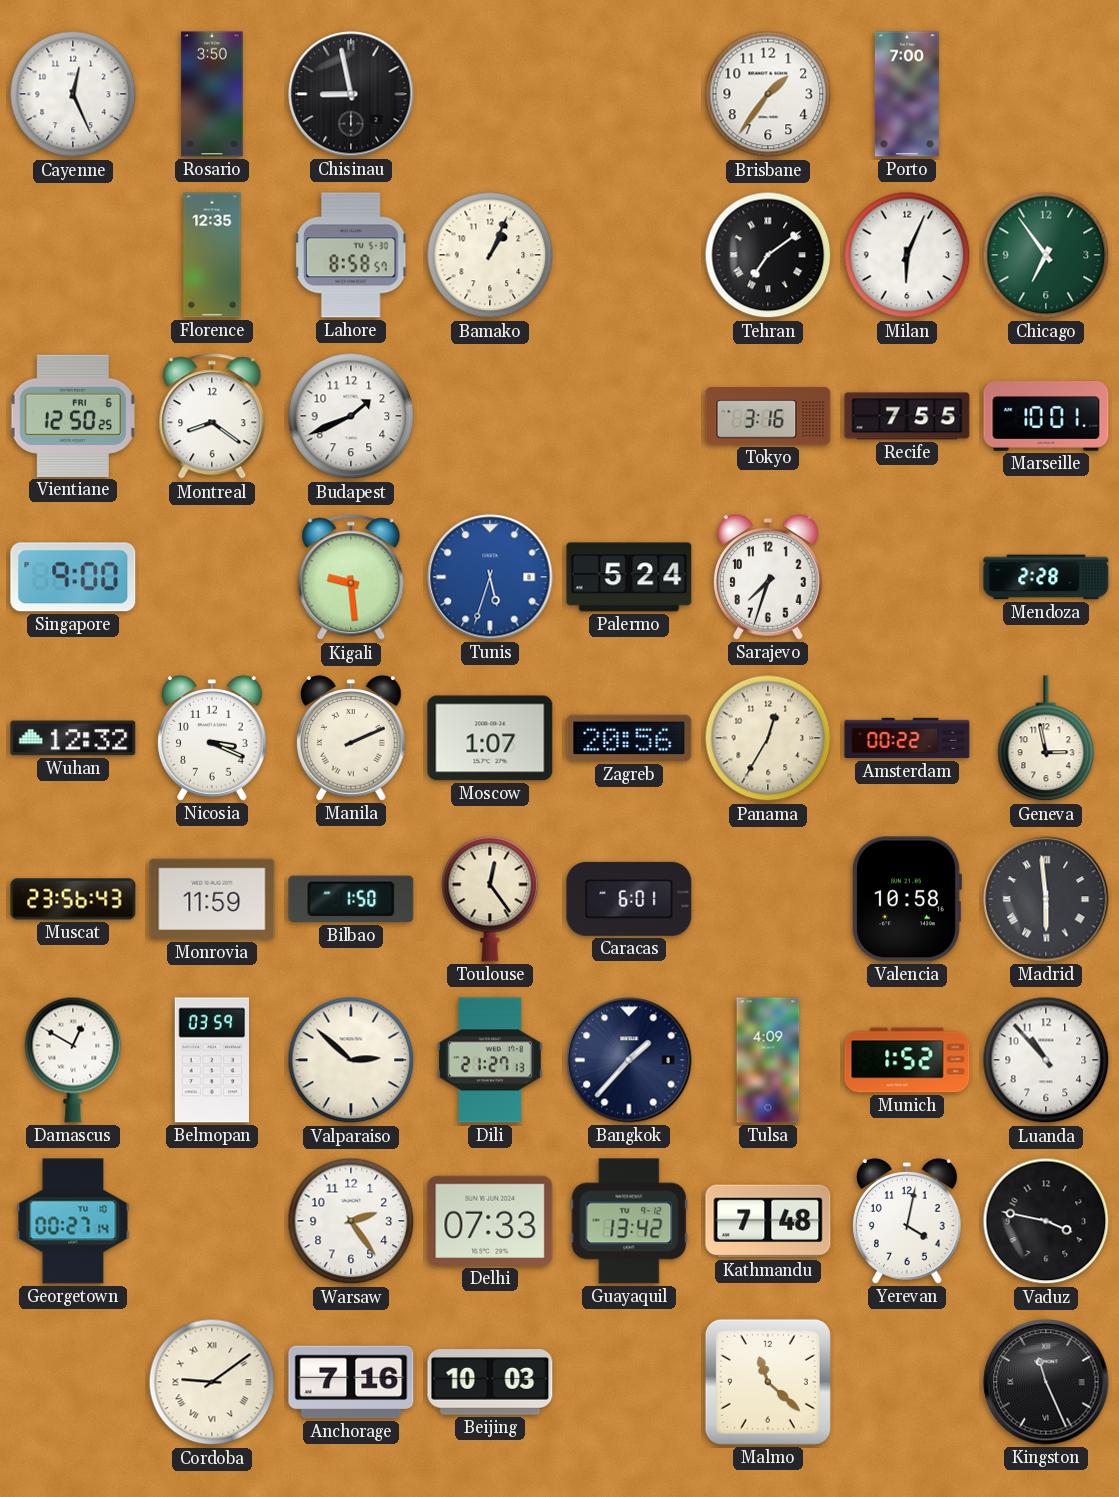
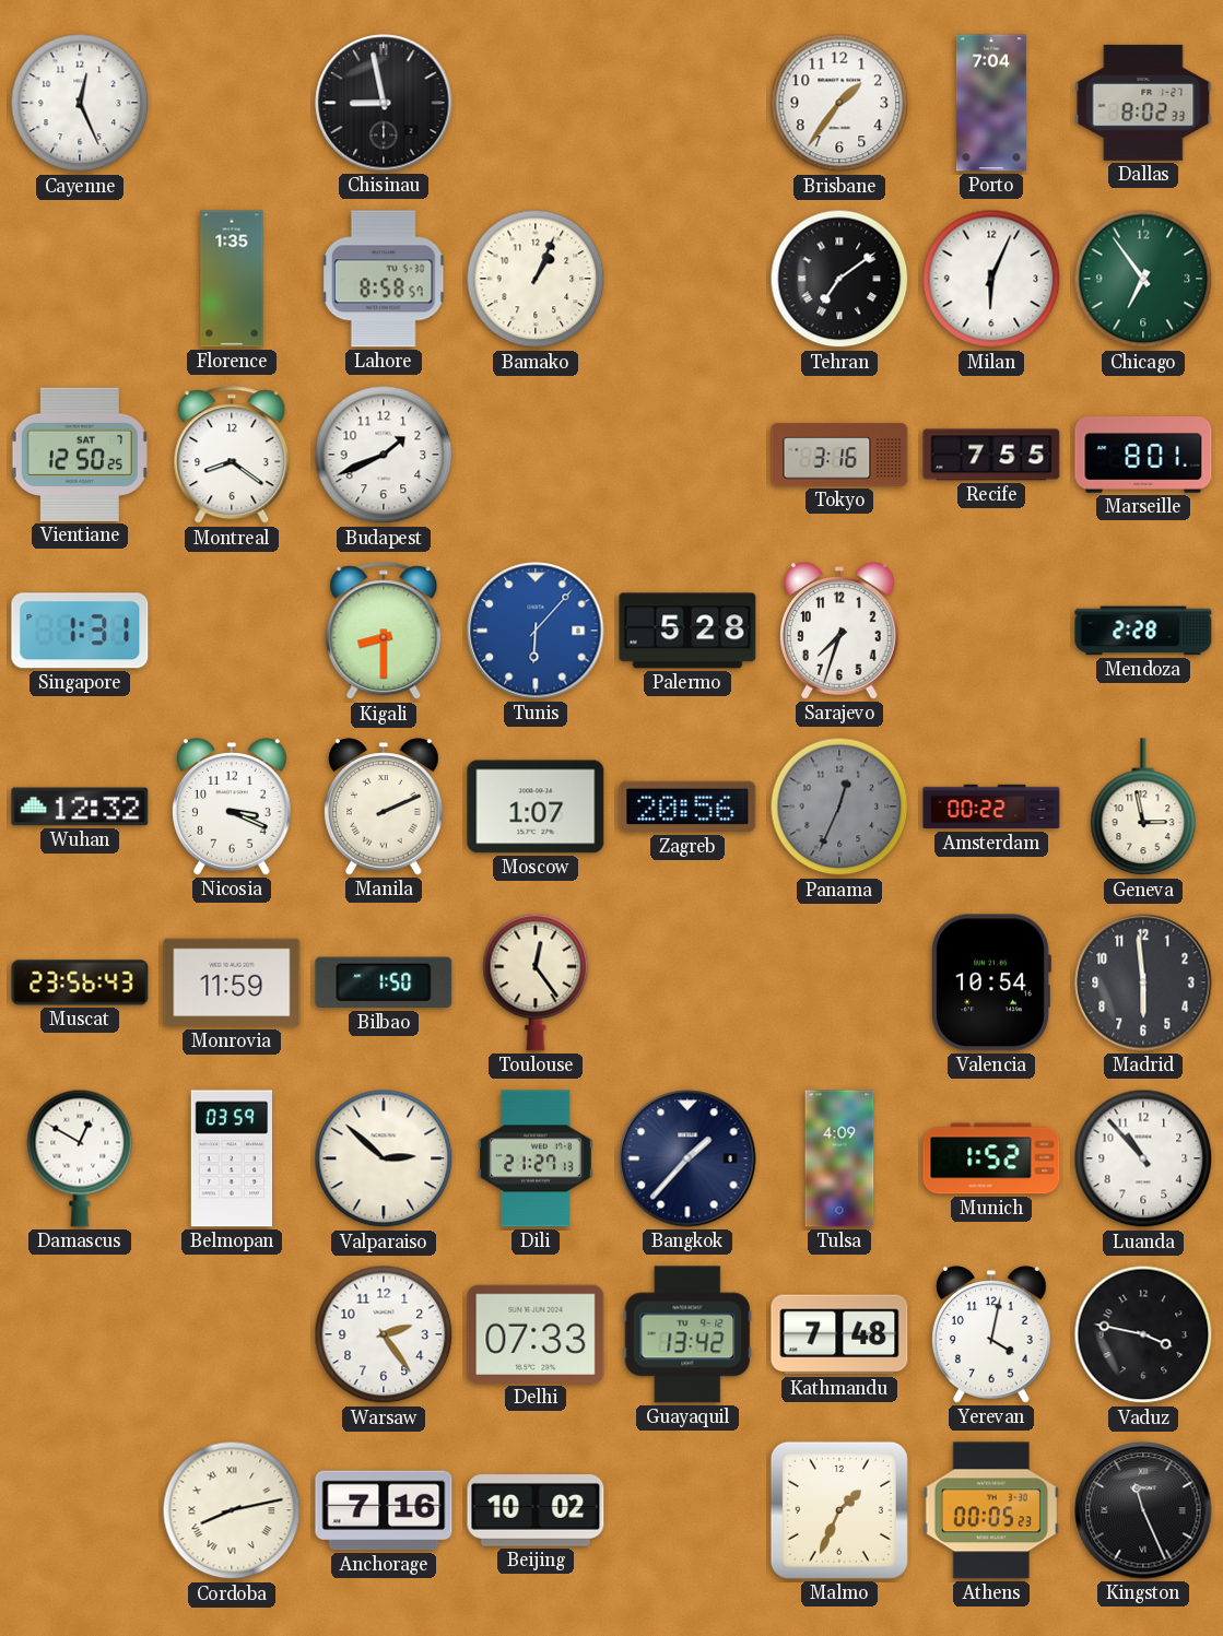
Rosario: 3:50 -> none (212, 94)
Porto: 7:00 -> 7:04 (991, 103)
Dallas: none -> 8:02 (1143, 103)
Florence: 12:35 -> 1:35 (232, 279)
Vientiane date: FRI 6 -> SAT 7 (80, 455)
Marseille: 10:01 -> 8:01 (1143, 455)
Singapore: 9:00 -> 1:31 (80, 631)
Kigali: 9:29 -> 8:30 (384, 632)
Tunis: 5:33 -> 6:07 (536, 631)
Palermo: 5:24 -> 5:28 (687, 631)
Panama: 12:35 -> 12:34 (839, 807)
Panama dial: cream -> grey (839, 807)
Caracas: 6:01 -> none (629, 899)
Valencia: 10:58 -> 10:54 (991, 982)
Madrid numerals: Roman -> Arabic (1143, 982)
Georgetown: 00:27 -> none (73, 1221)
Cordoba: 9:09 -> 8:13 (232, 1510)
Beijing: 10:03 -> 10:02 (536, 1510)
Malmo: 11:22 -> 1:34 (839, 1510)
Athens: none -> 00:05 (991, 1510)
